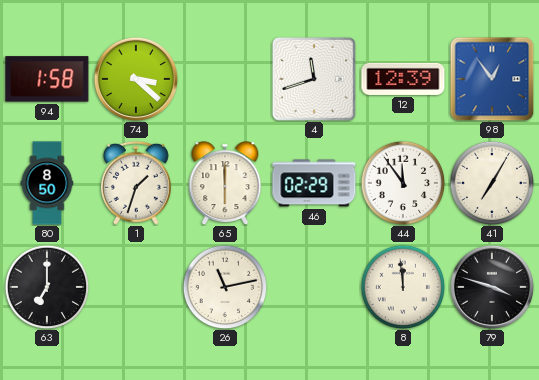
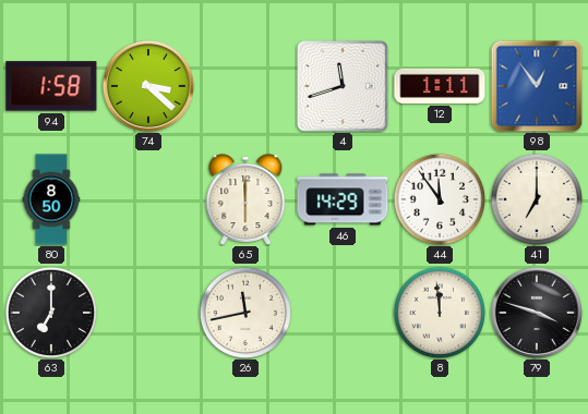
12: 12:39 -> 1:11 (440, 86)
1: 1:33 -> none (136, 183)
46: 02:29 -> 14:29 (343, 199)
41: 7:05 -> 7:00 (537, 199)
26: 11:13 -> 11:43 (245, 313)
